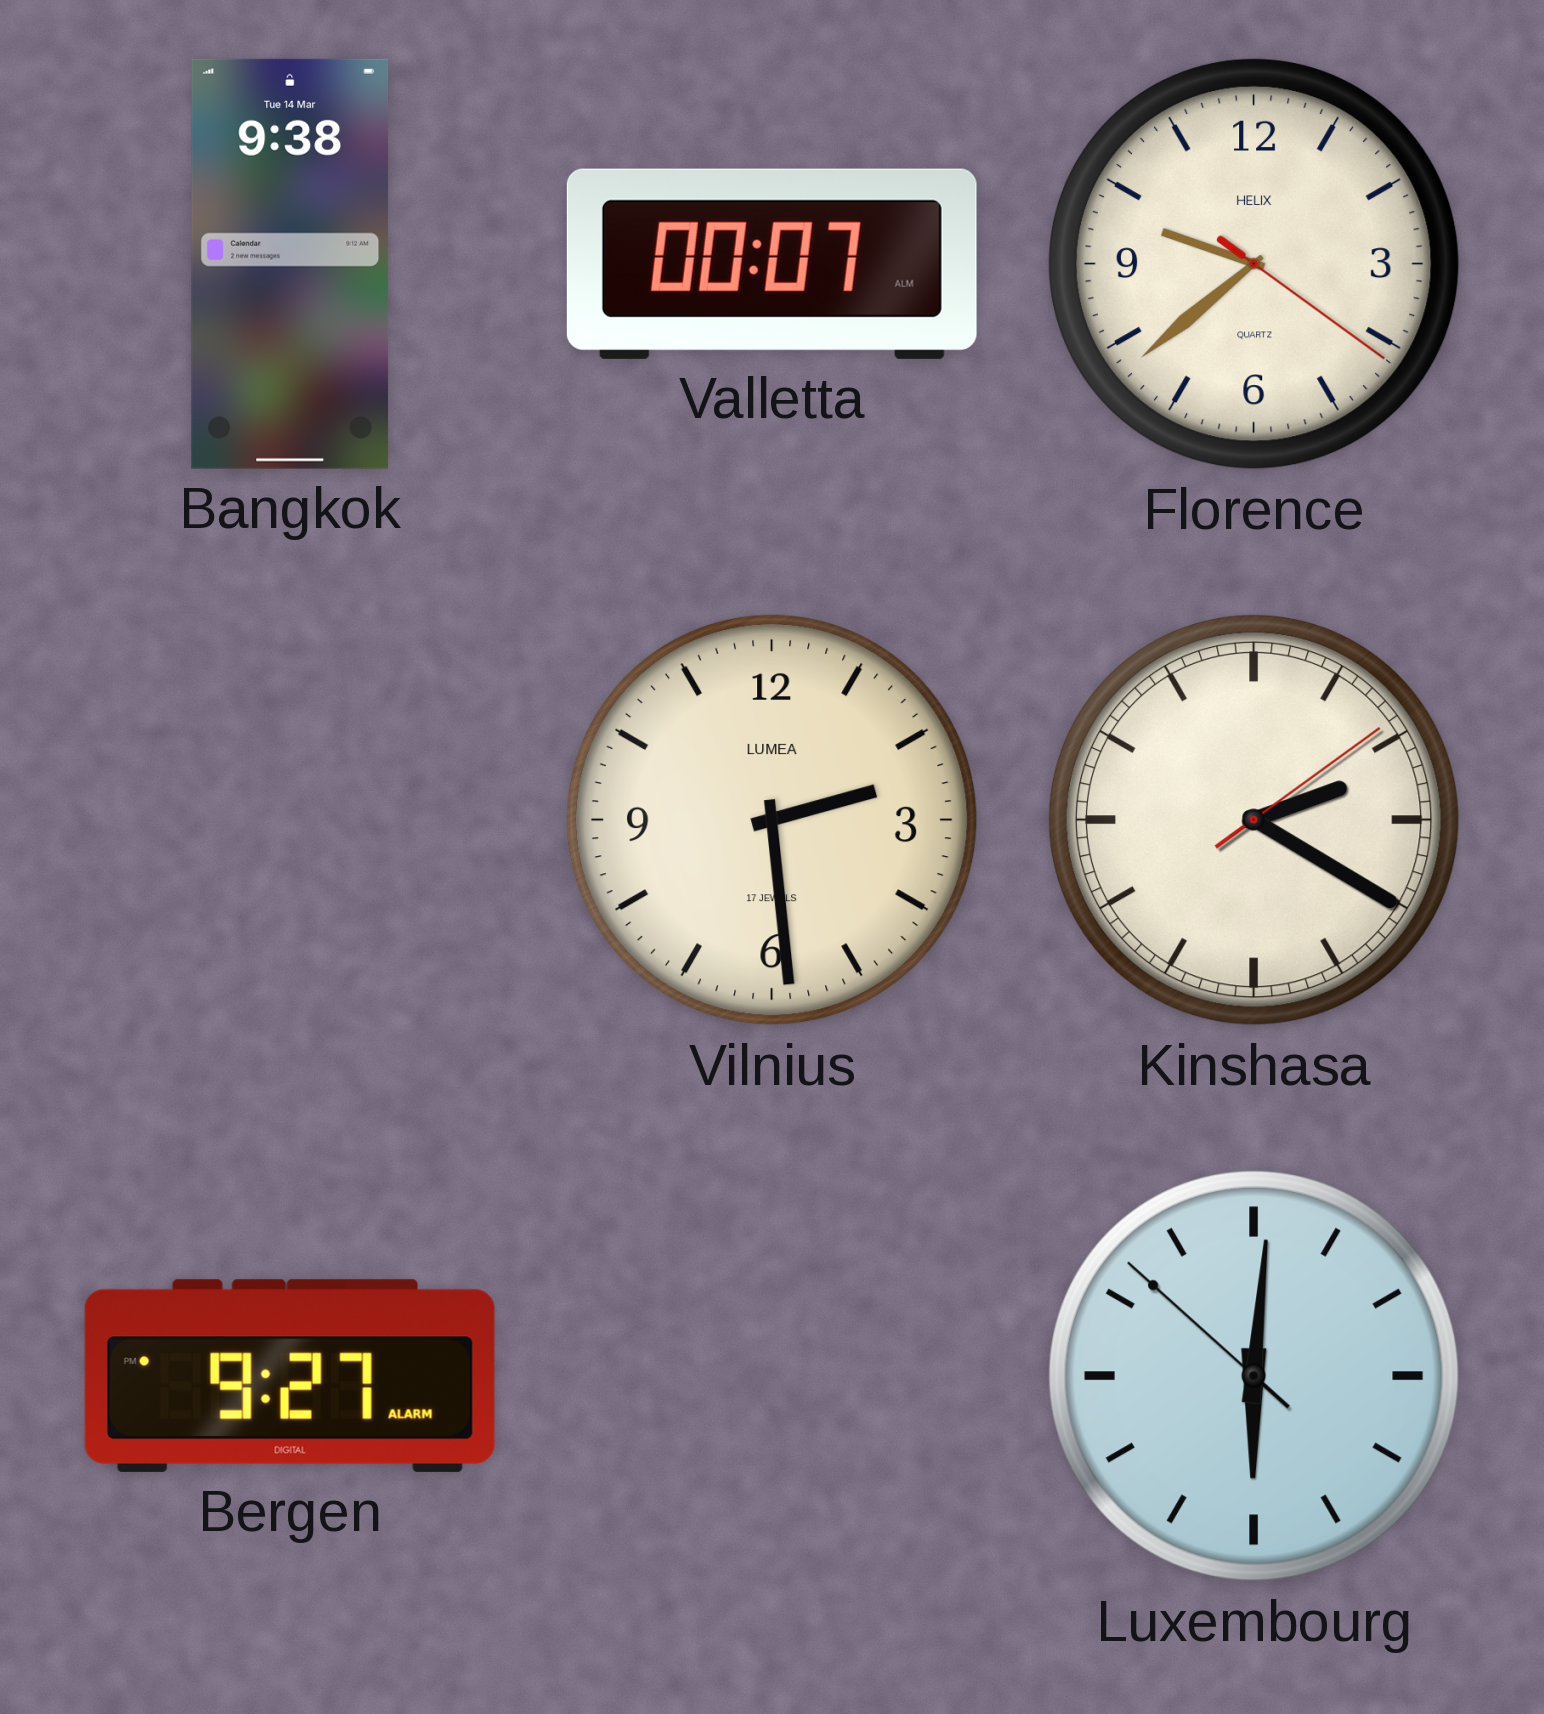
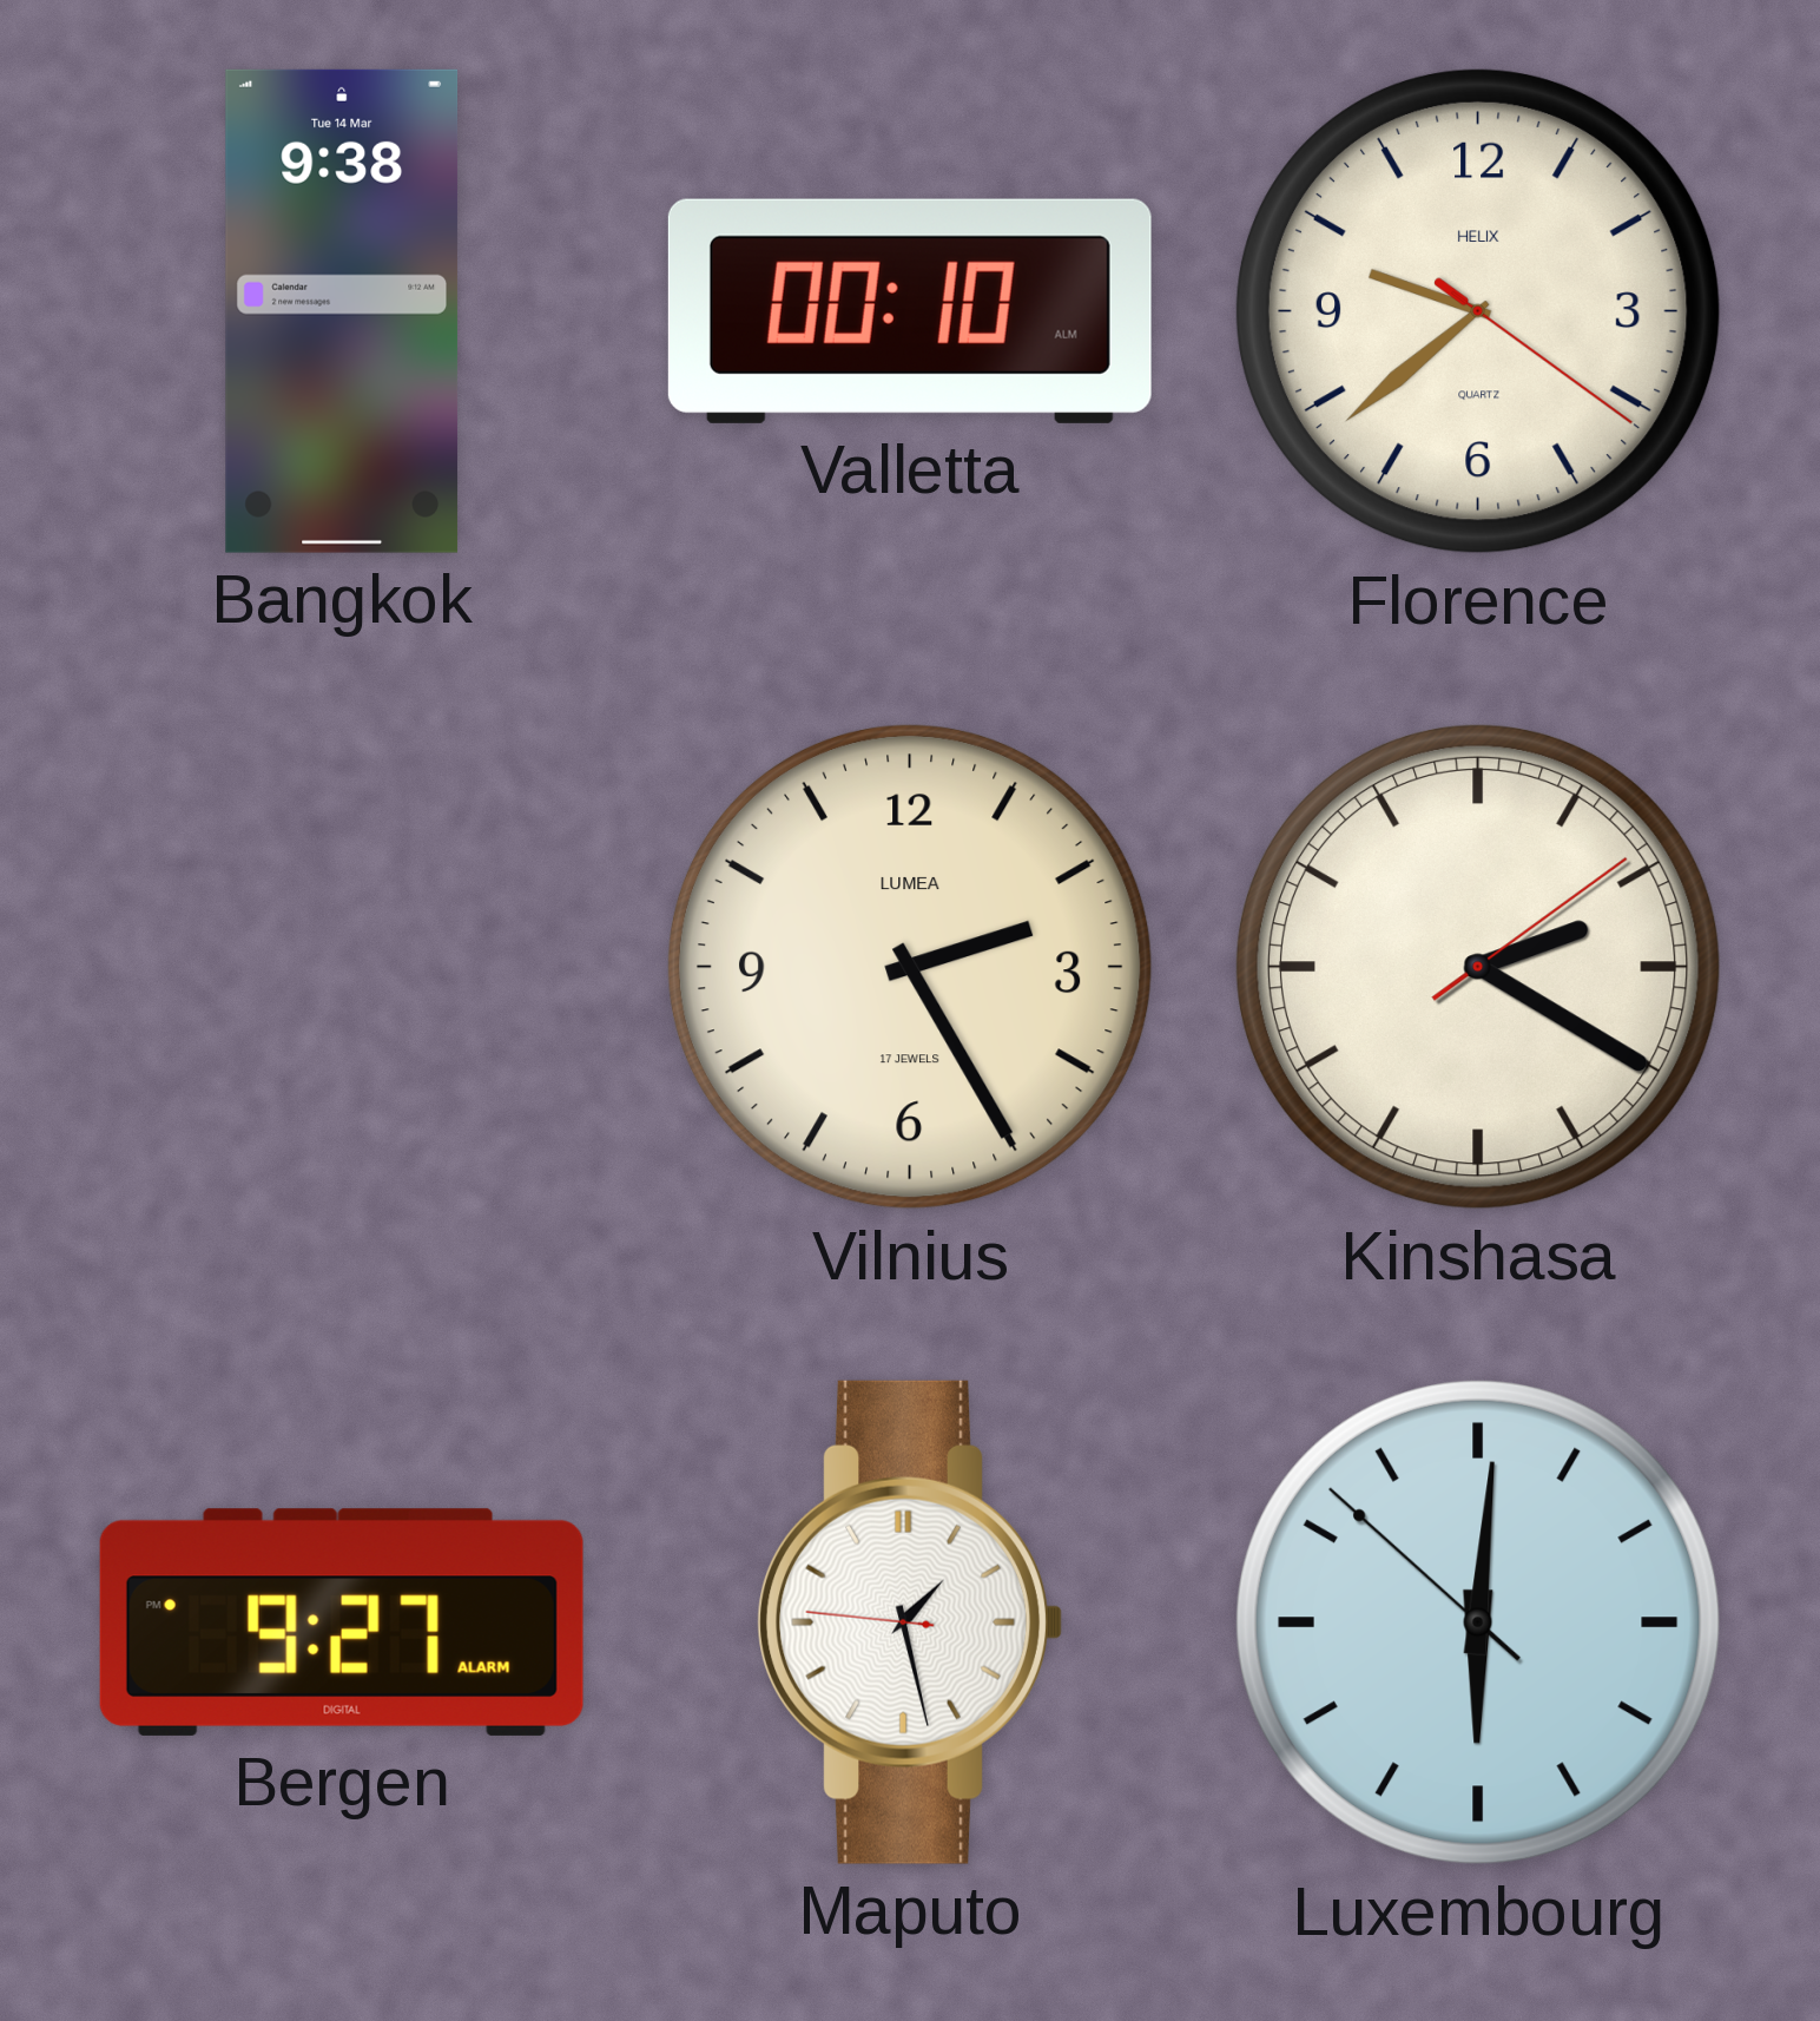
Valletta: 00:07 -> 00:10 (910, 311)
Vilnius: 2:29 -> 2:25 (910, 967)
Maputo: none -> 1:27 (910, 1622)
